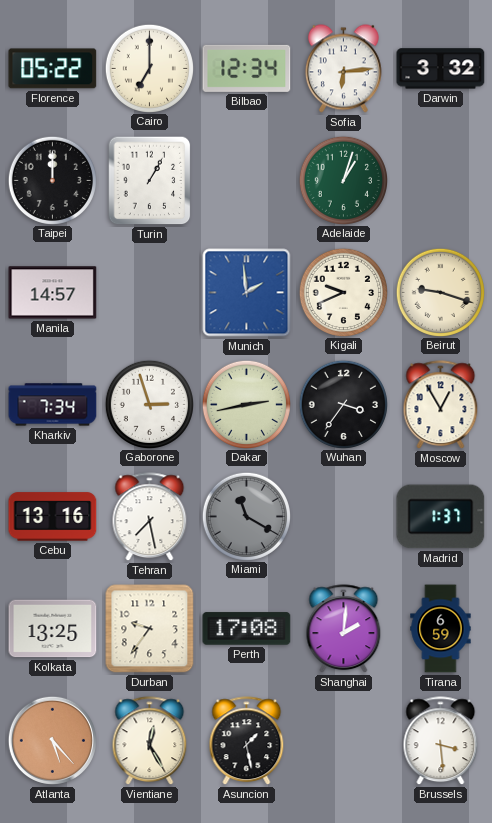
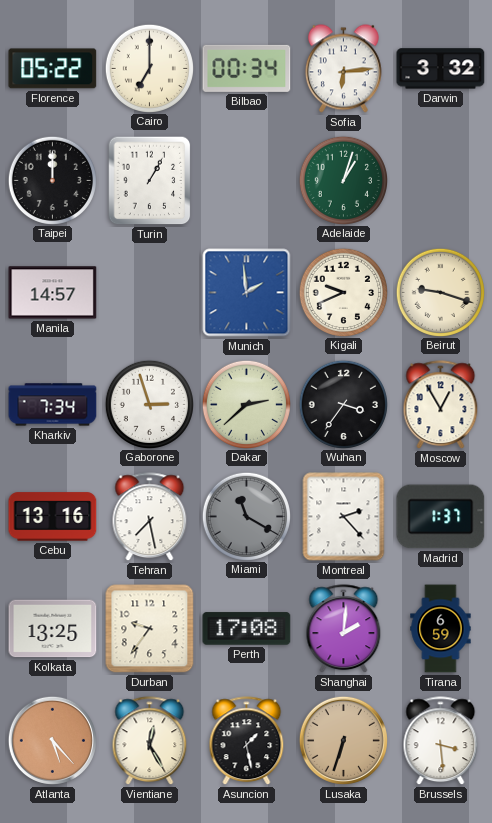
Bilbao: 12:34 -> 00:34 (247, 68)
Dakar: 2:43 -> 2:38 (246, 404)
Montreal: none -> 2:23 (344, 517)
Lusaka: none -> 6:33 (343, 740)
